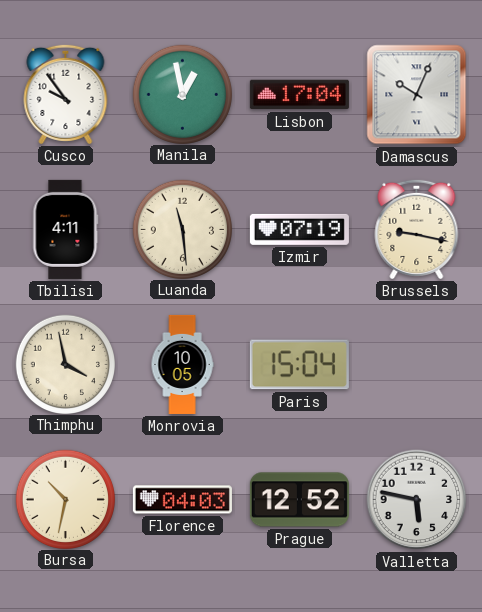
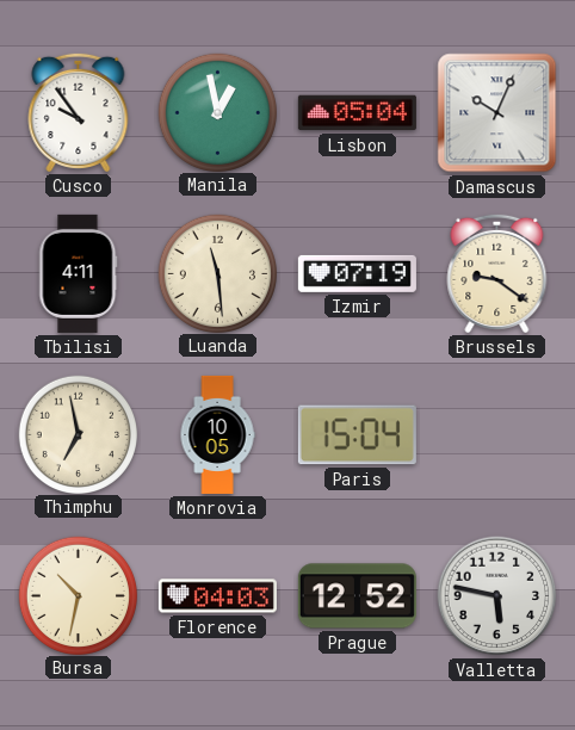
Lisbon: 17:04 -> 05:04 (357, 113)
Brussels: 9:17 -> 9:21 (497, 273)
Thimphu: 3:58 -> 6:58 (78, 434)
